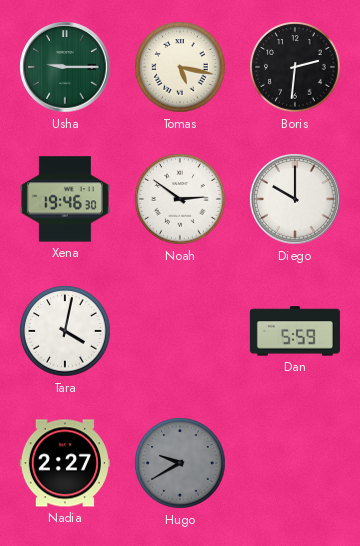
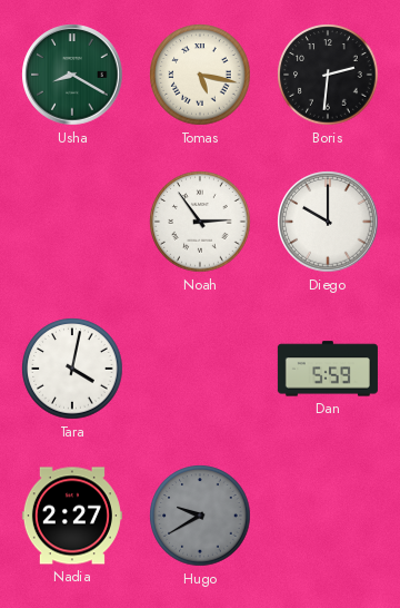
Usha: 9:15 -> 8:20 (72, 75)
Xena: 19:46 -> none (65, 199)
Noah: 2:51 -> 2:54 (200, 222)
